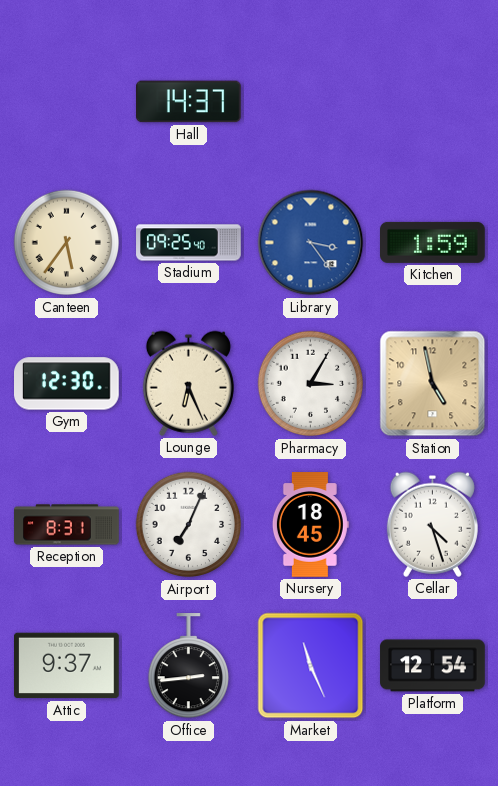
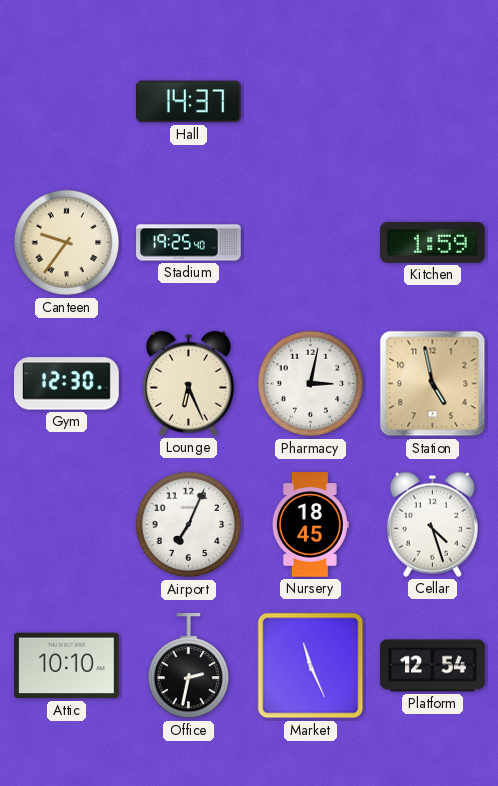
Canteen: 5:36 -> 9:36 (67, 243)
Stadium: 09:25 -> 19:25 (189, 243)
Library: 3:24 -> none (311, 243)
Pharmacy: 3:05 -> 3:02 (311, 384)
Reception: 8:31 -> none (67, 525)
Attic: 9:37 -> 10:10 (67, 666)
Office: 2:44 -> 2:32 (188, 667)
